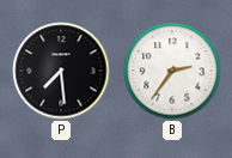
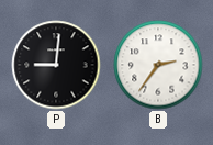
P: 7:29 -> 9:01 (56, 65)
